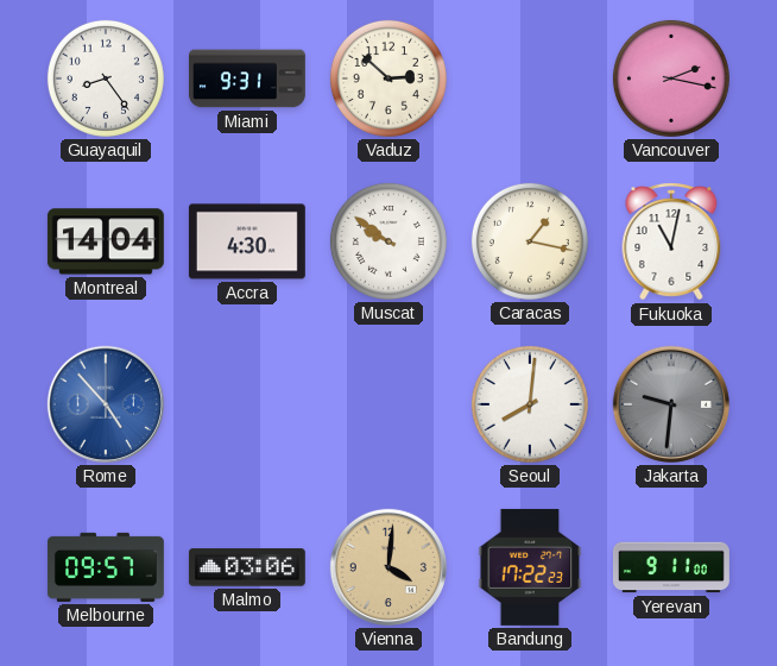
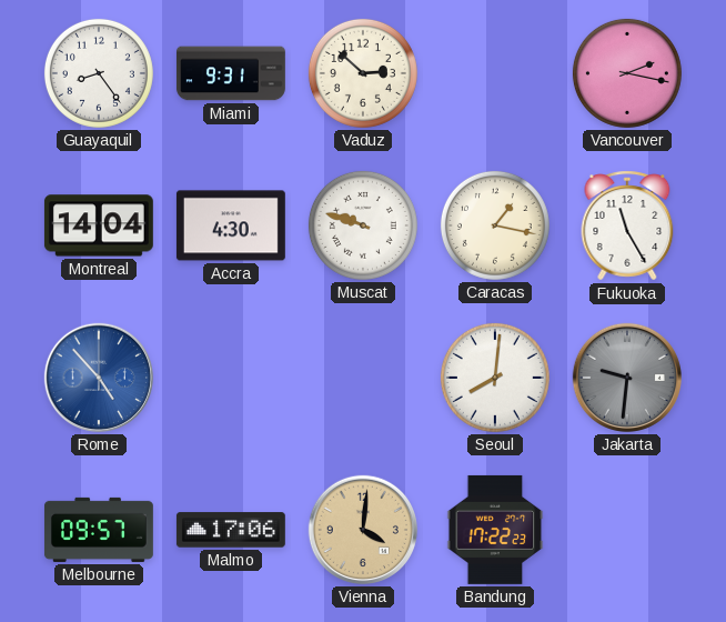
Muscat: 9:51 -> 9:48 (363, 225)
Fukuoka: 11:02 -> 11:25 (627, 225)
Malmo: 03:06 -> 17:06 (231, 530)
Yerevan: 9:11 -> none (671, 567)
